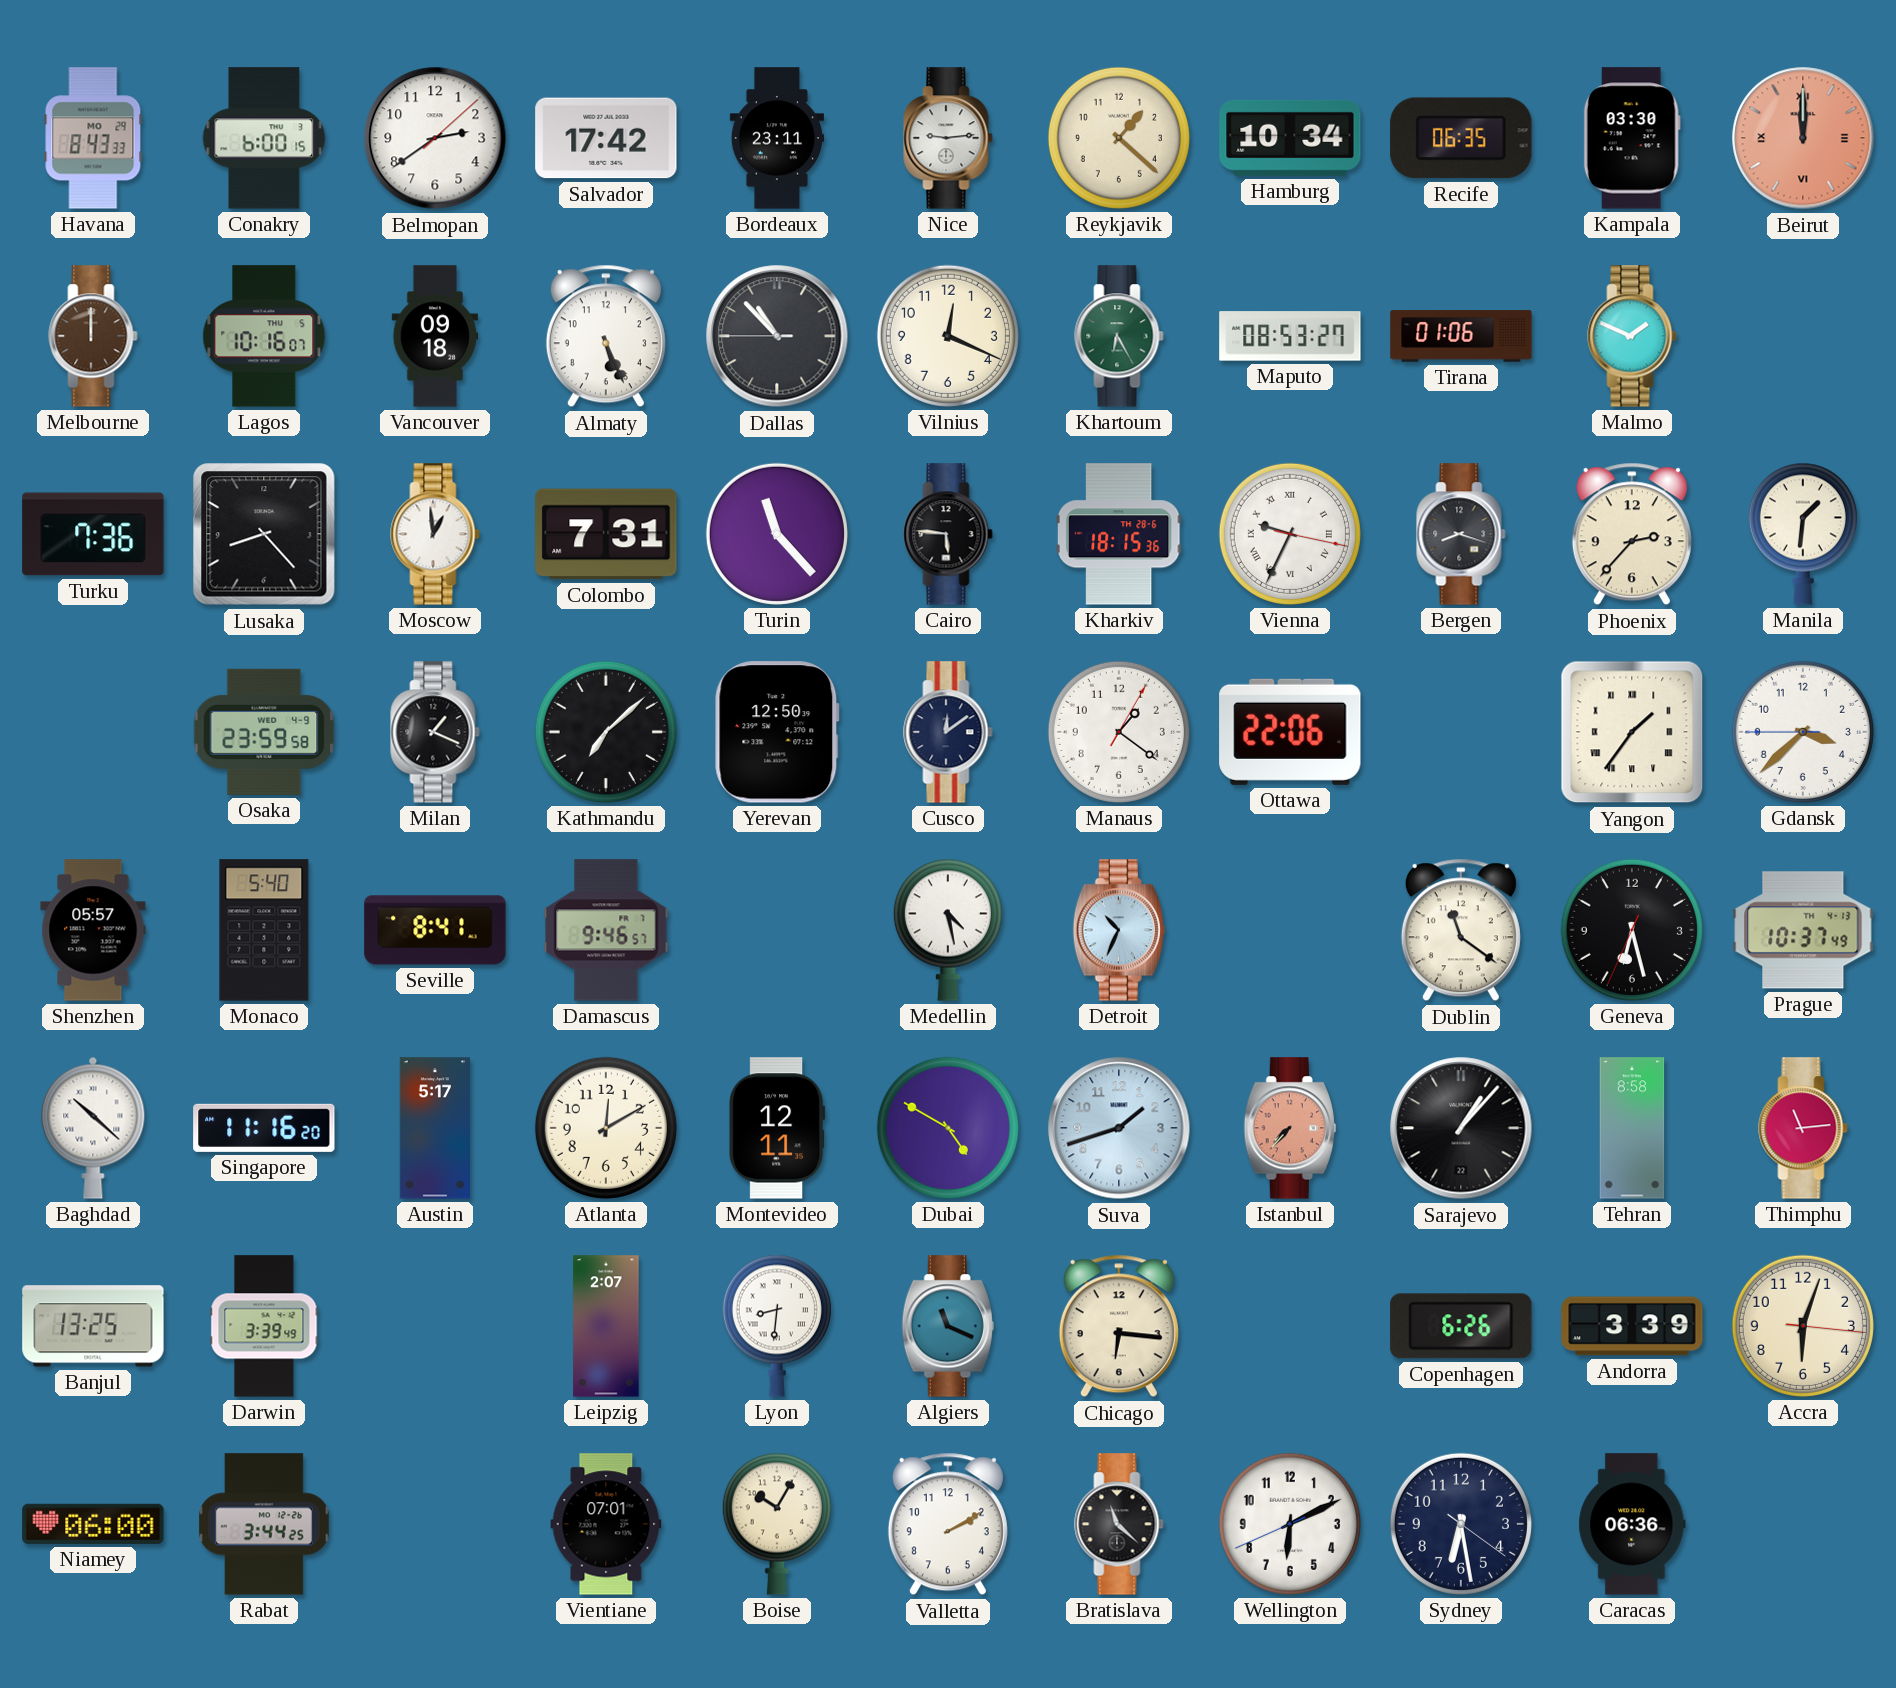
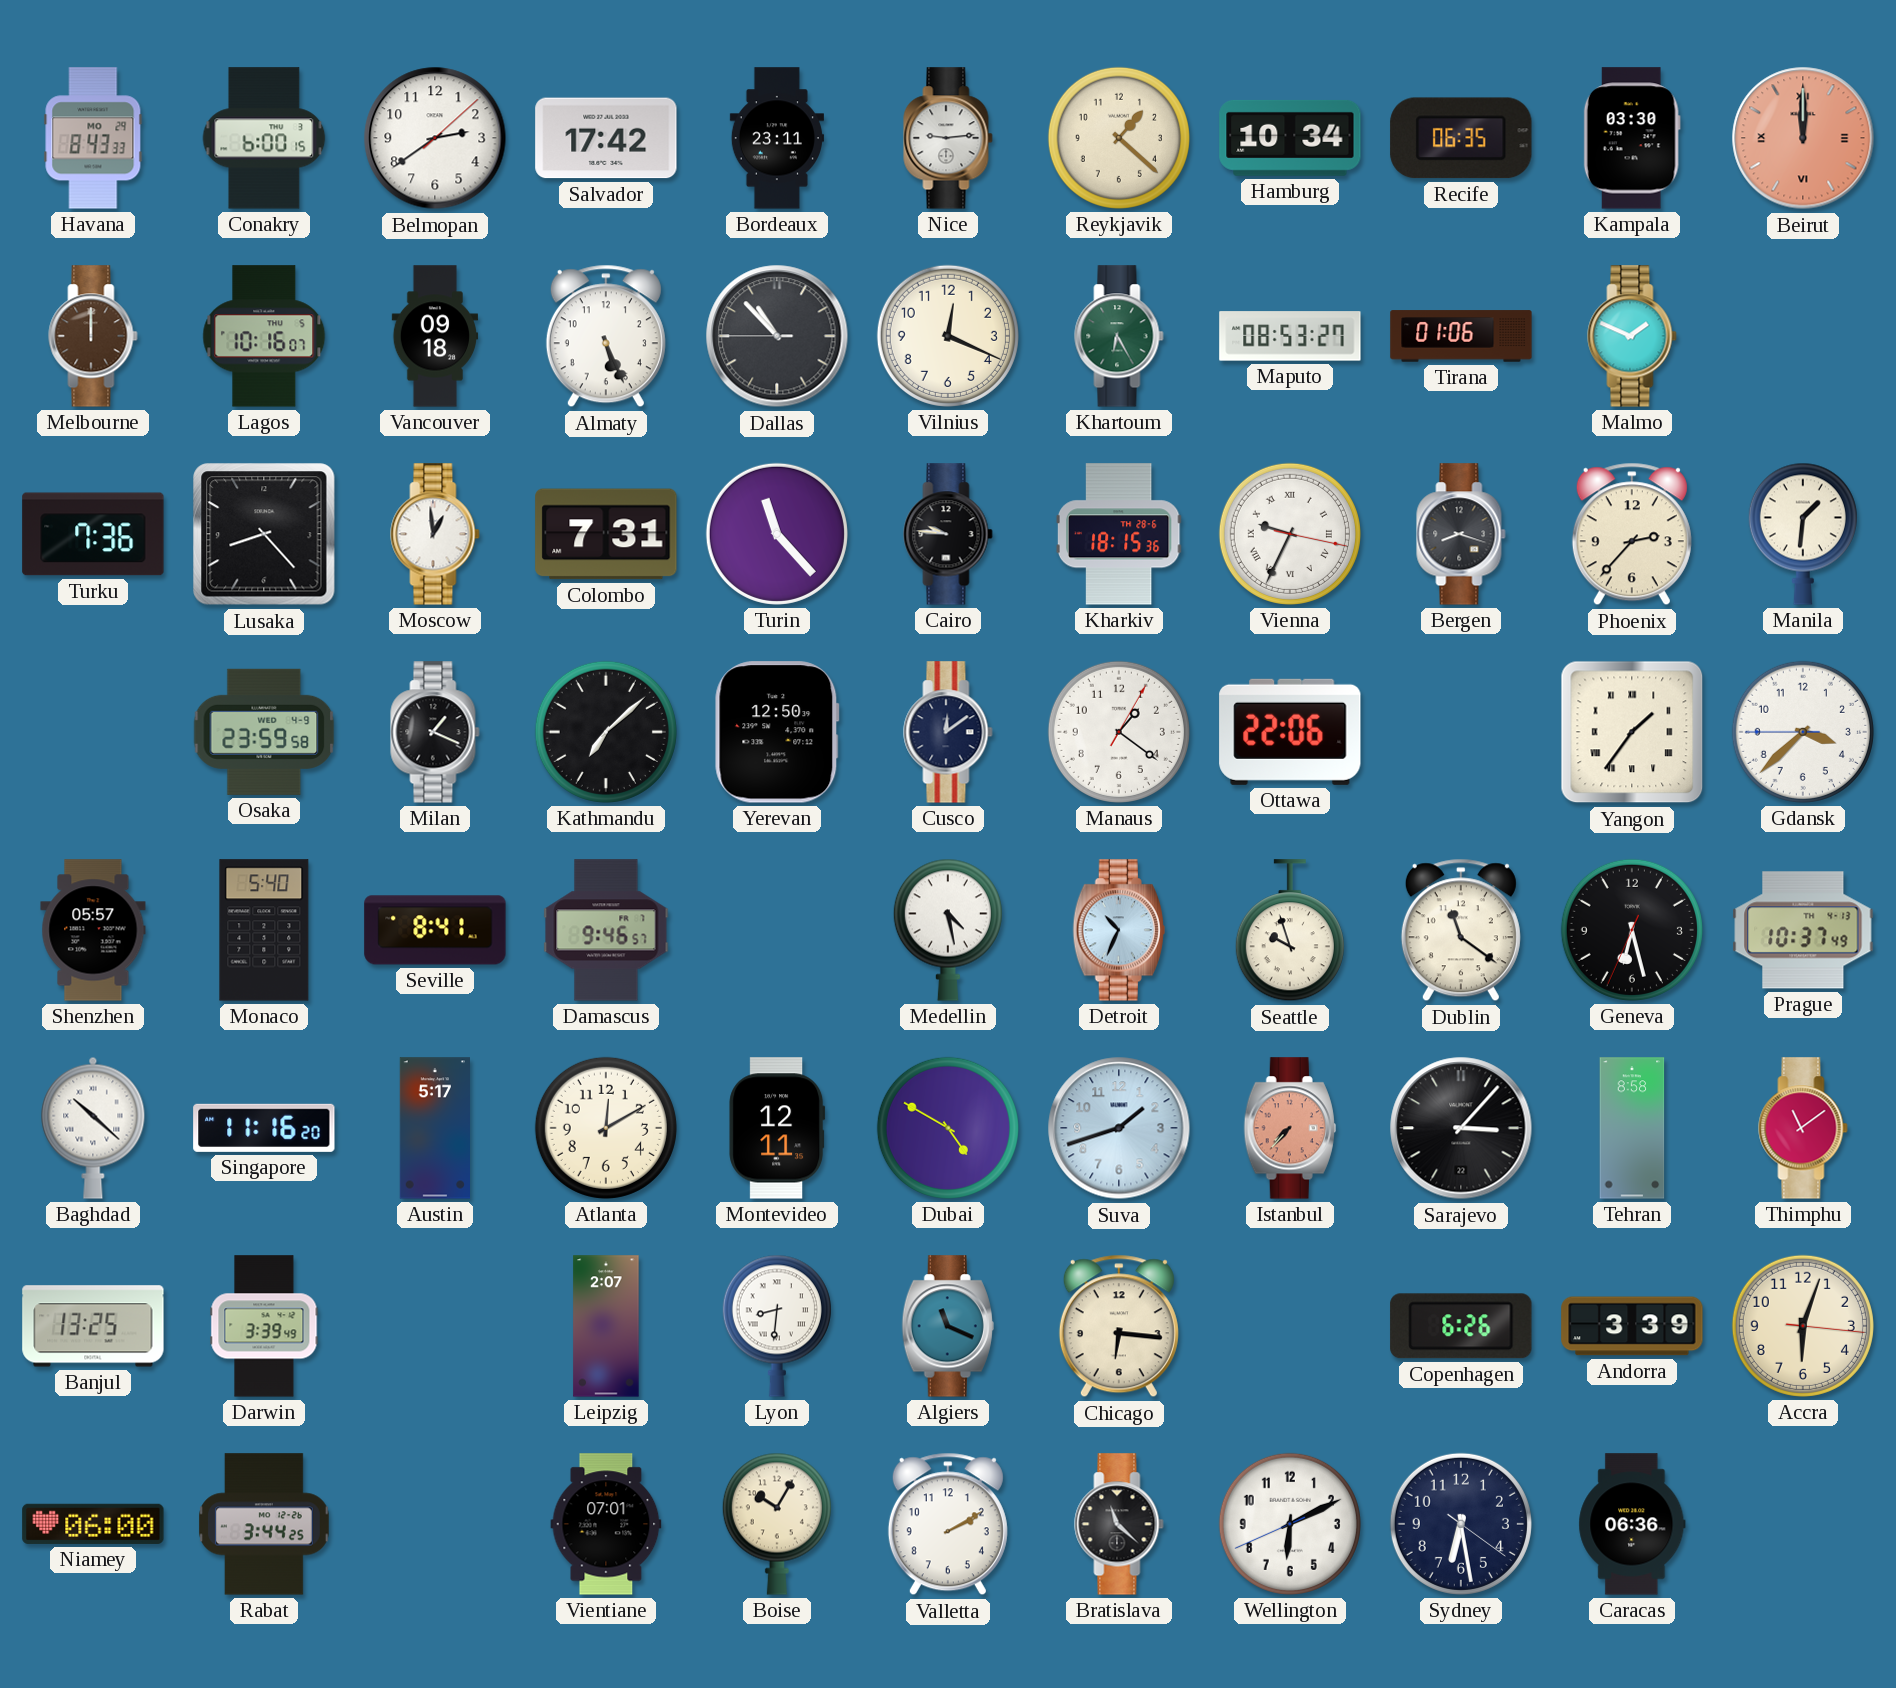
Cairo: 5:46 -> 9:46 (948, 534)
Seattle: none -> 9:57 (1290, 931)
Sarajevo: 1:07 -> 3:07 (1461, 1128)
Thimphu: 11:14 -> 11:09 (1803, 1128)
